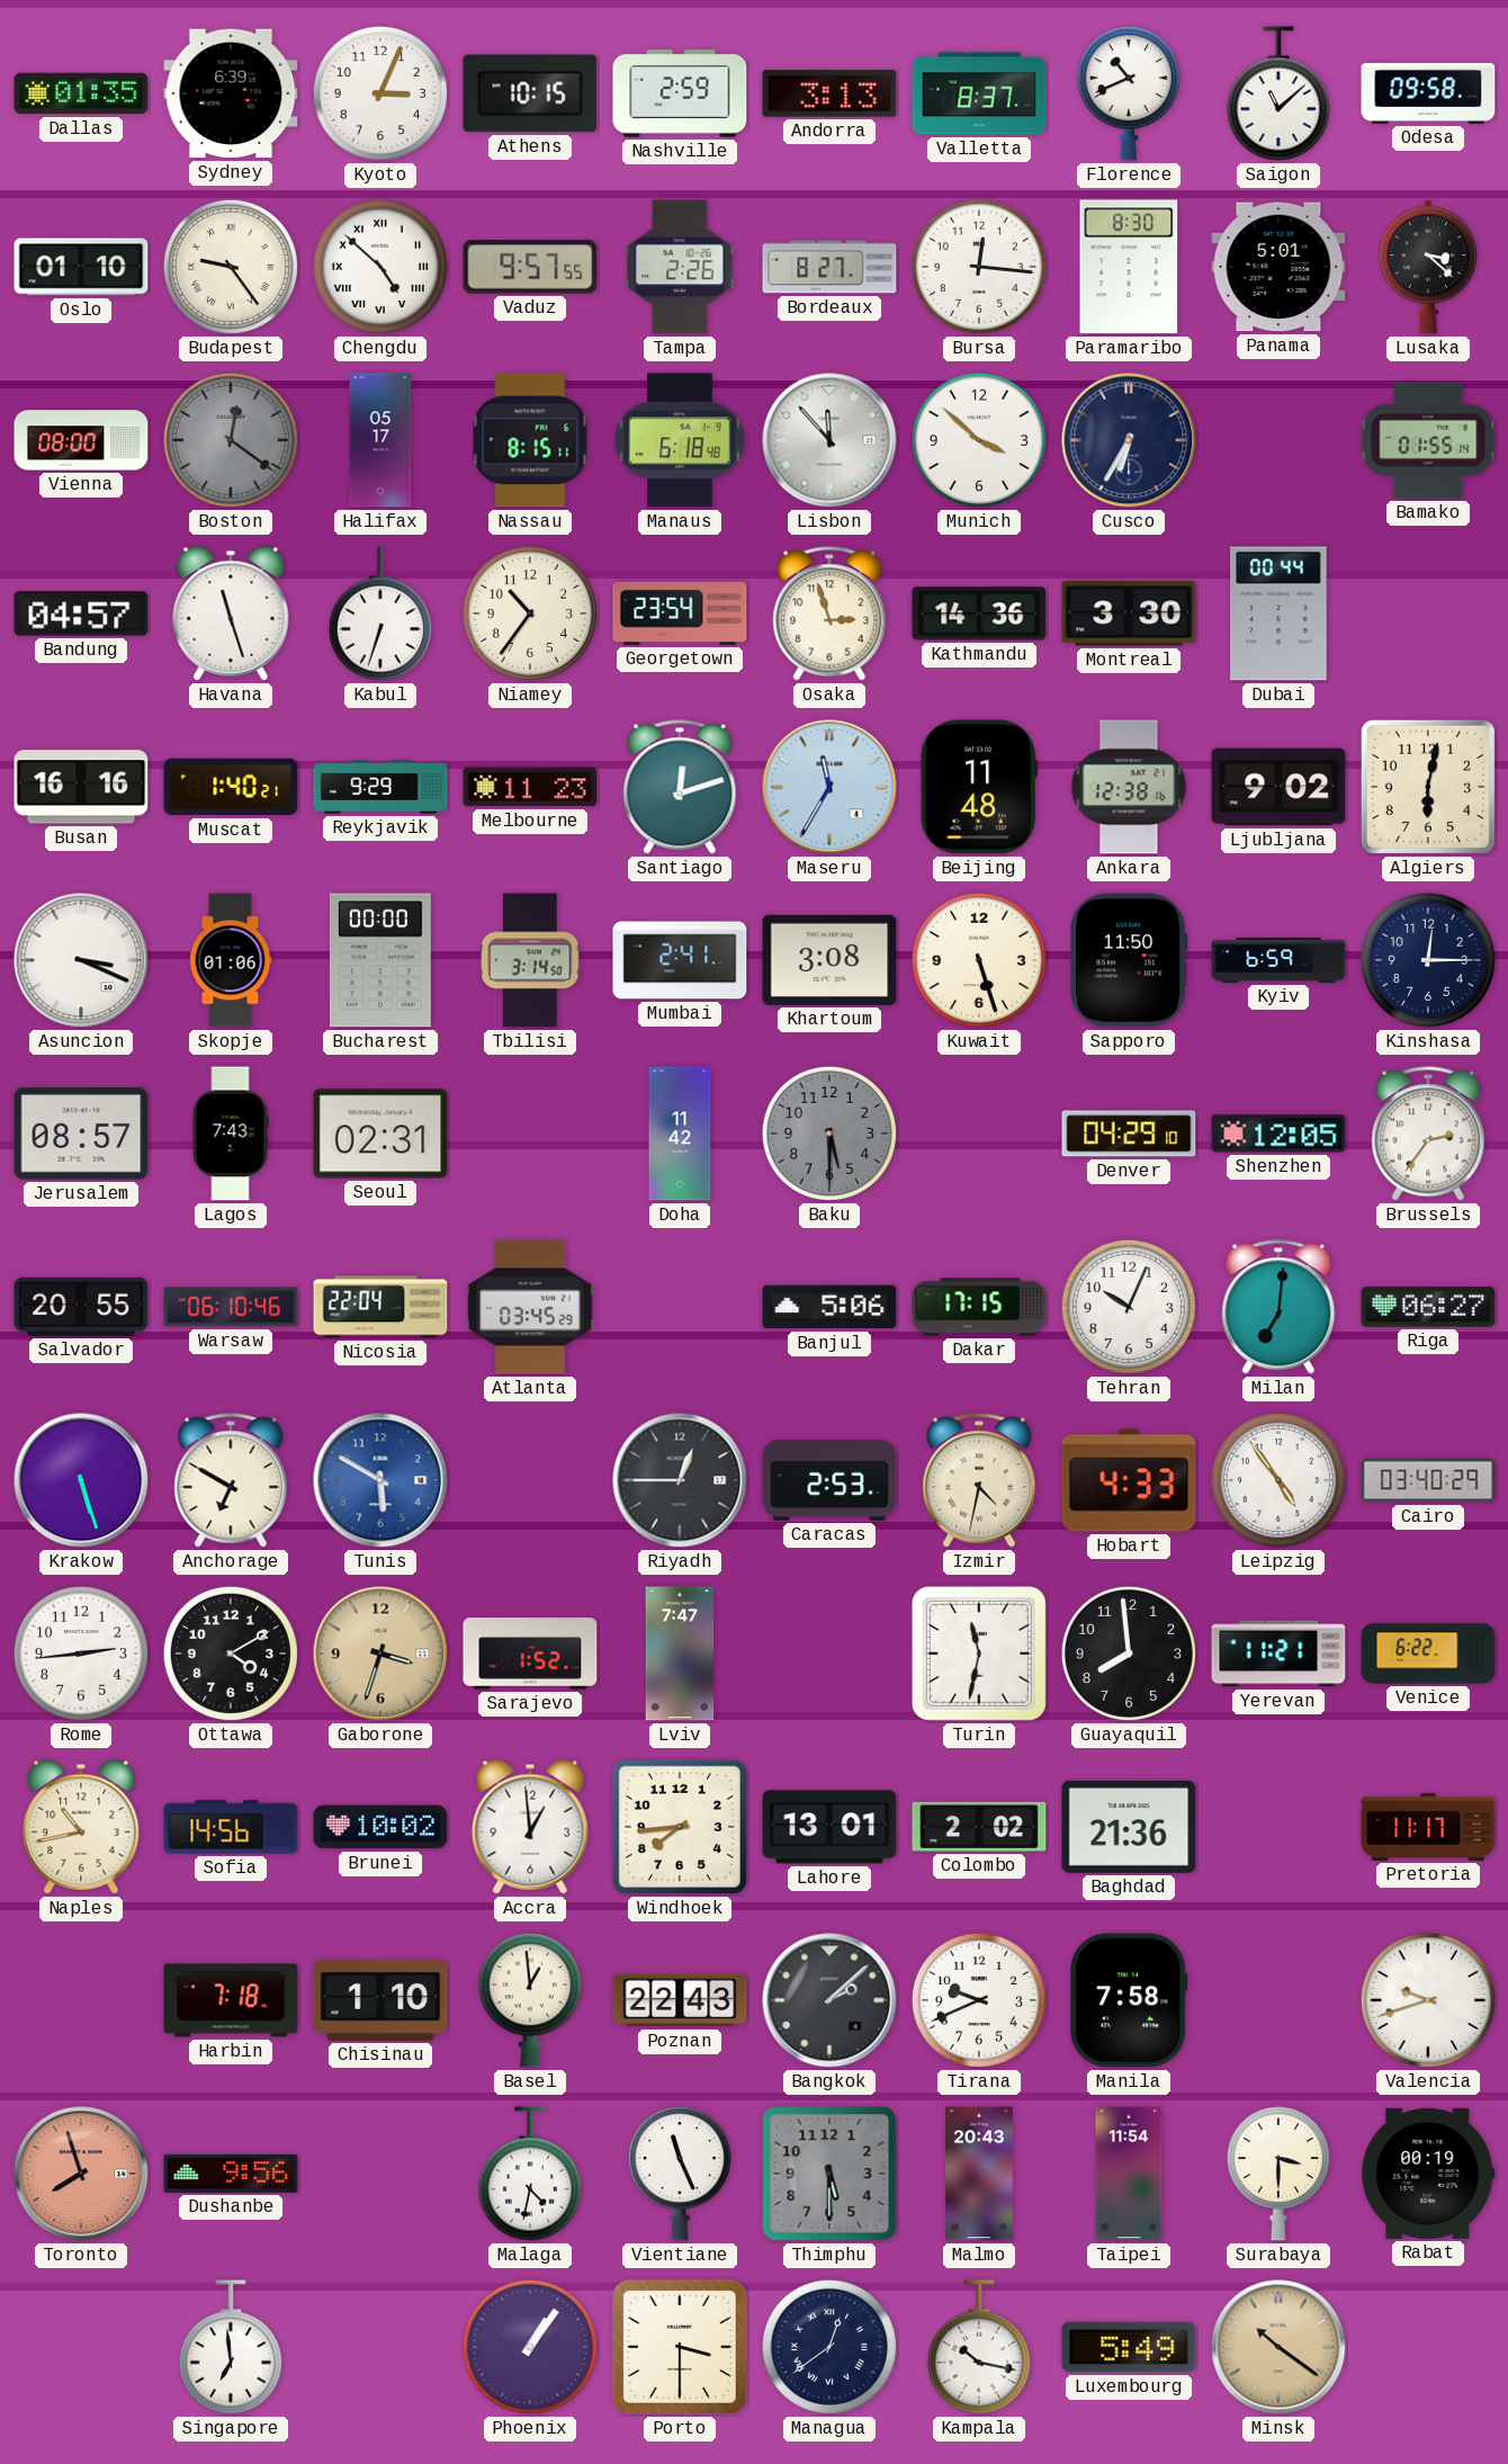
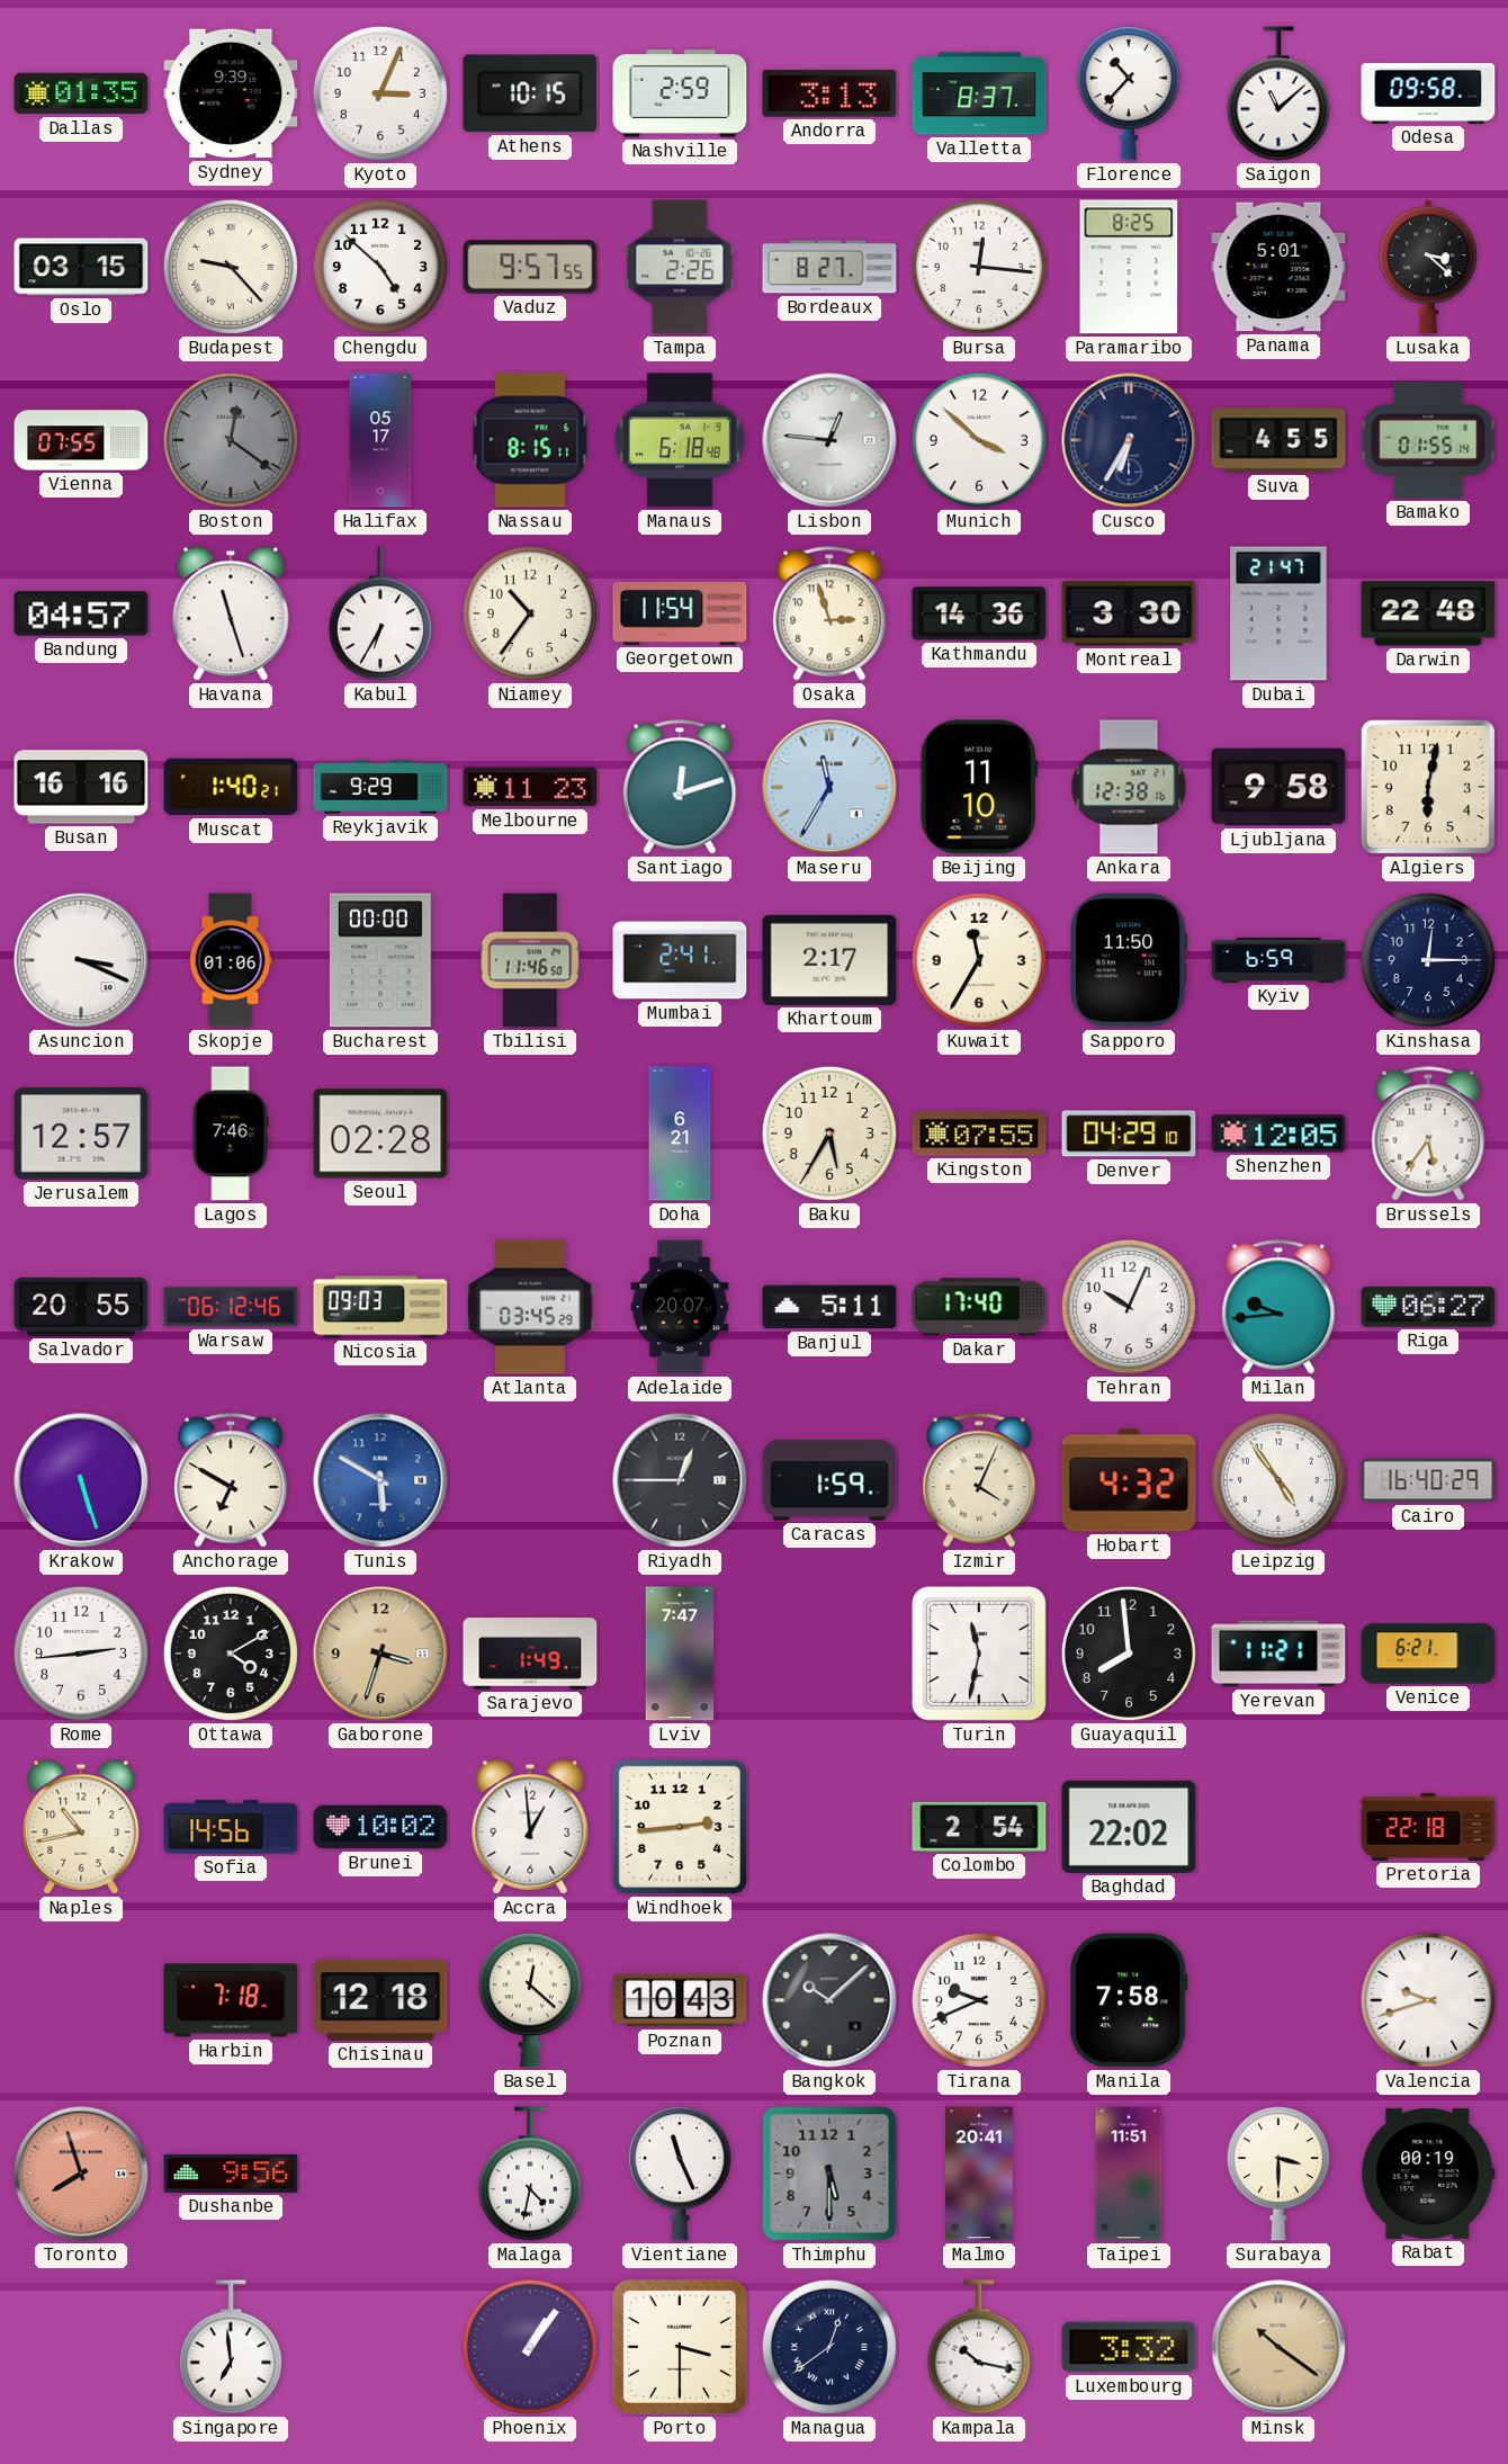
Sydney: 6:39 -> 9:39 (231, 93)
Florence: 10:41 -> 10:37 (1129, 93)
Oslo: 01:10 -> 03:15 (81, 267)
Budapest: 9:24 -> 9:23 (231, 267)
Chengdu numerals: Roman -> Arabic (380, 267)
Paramaribo: 8:30 -> 8:25 (1129, 267)
Vienna: 08:00 -> 07:55 (81, 440)
Lisbon: 11:53 -> 12:46 (829, 440)
Suva: none -> 4:55 (1278, 440)
Kabul: 6:33 -> 6:35 (380, 613)
Georgetown: 23:54 -> 11:54 (680, 615)
Dubai: 00:44 -> 21:47 (1278, 613)
Darwin: none -> 22:48 (1428, 613)
Beijing: 11:48 -> 11:10 (979, 787)
Ljubljana: 9:02 -> 9:58 (1278, 787)
Tbilisi: 3:14 -> 11:46 (530, 960)
Khartoum: 3:08 -> 2:17 (829, 960)
Kuwait: 5:27 -> 11:35 (979, 960)
Jerusalem: 08:57 -> 12:57 (81, 1134)
Lagos: 7:43 -> 7:46 (231, 1134)
Seoul: 02:31 -> 02:28 (380, 1134)
Doha: 11:42 -> 6:21 (680, 1134)
Baku: 5:30 -> 5:35 (829, 1134)
Baku dial: grey -> cream (829, 1134)
Kingston: none -> 07:55 (979, 1134)
Brussels: 2:36 -> 5:36 (1428, 1134)
Warsaw: 06:10 -> 06:12 (231, 1307)
Nicosia: 22:04 -> 09:03 (380, 1307)
Adelaide: none -> 20:07 (680, 1307)
Banjul: 5:06 -> 5:11 (829, 1307)
Dakar: 17:15 -> 17:40 (979, 1307)
Milan: 7:01 -> 9:44 (1278, 1307)
Caracas: 2:53 -> 1:59 (829, 1480)
Izmir: 4:32 -> 4:04 (979, 1480)
Hobart: 4:33 -> 4:32 (1129, 1480)
Cairo: 03:40 -> 16:40 (1428, 1480)
Sarajevo: 1:52 -> 1:49 (530, 1654)
Venice: 6:22 -> 6:21 (1428, 1654)
Windhoek: 7:44 -> 2:44 (680, 1827)
Lahore: 13:01 -> none (829, 1827)
Colombo: 2:02 -> 2:54 (979, 1827)
Baghdad: 21:36 -> 22:02 (1129, 1827)
Pretoria: 11:17 -> 22:18 (1428, 1827)
Chisinau: 1:10 -> 12:18 (380, 2000)
Basel: 12:59 -> 12:22 (530, 2000)
Poznan: 22:43 -> 10:43 (680, 2000)
Bangkok: 2:08 -> 10:08 (829, 2000)
Malmo: 20:43 -> 20:41 (979, 2174)
Taipei: 11:54 -> 11:51 (1129, 2174)
Luxembourg: 5:49 -> 3:32 (1129, 2347)
